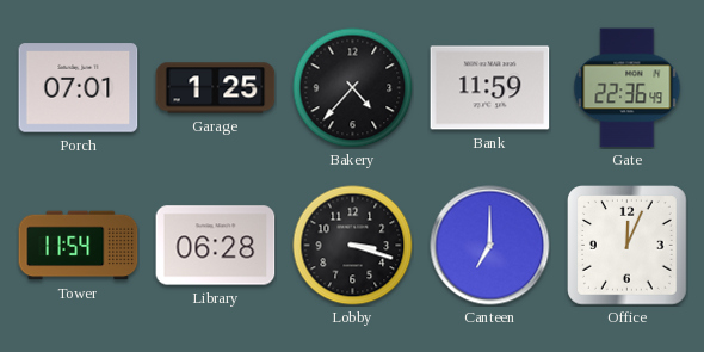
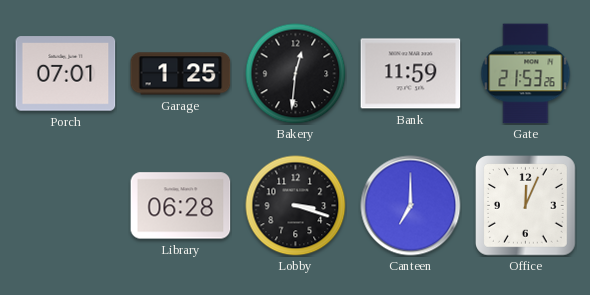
Bakery: 4:37 -> 12:31 (296, 74)
Gate: 22:36 -> 21:53 (526, 74)
Tower: 11:54 -> none (79, 246)
